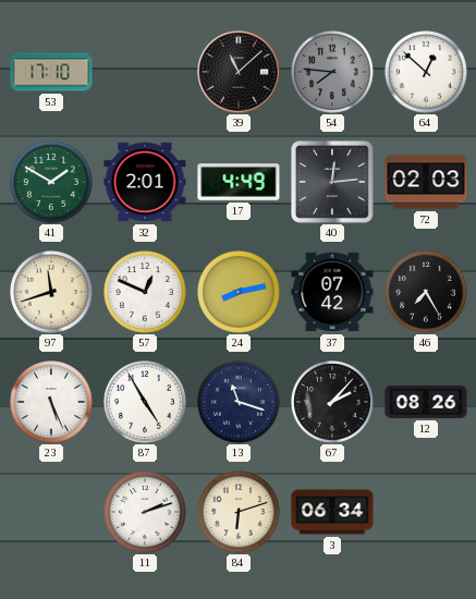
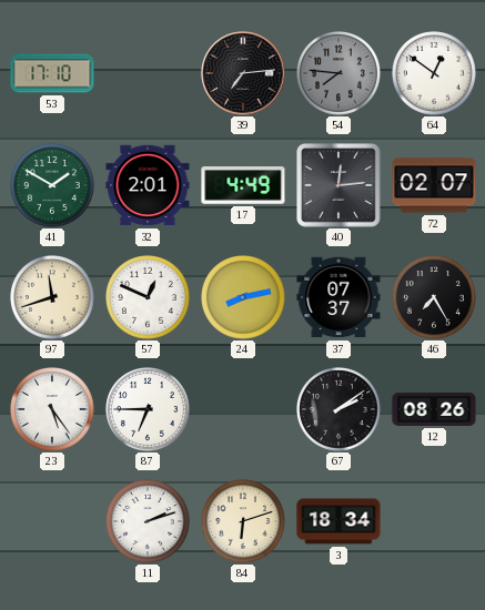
39: 11:08 -> 7:14 (243, 73)
64: 12:52 -> 12:51 (435, 74)
72: 02:03 -> 02:07 (434, 185)
37: 07:42 -> 07:37 (339, 297)
23: 5:26 -> 5:24 (53, 410)
87: 4:55 -> 6:45 (149, 410)
13: 11:18 -> none (240, 403)
67: 2:07 -> 2:09 (340, 410)
3: 06:34 -> 18:34 (339, 521)
